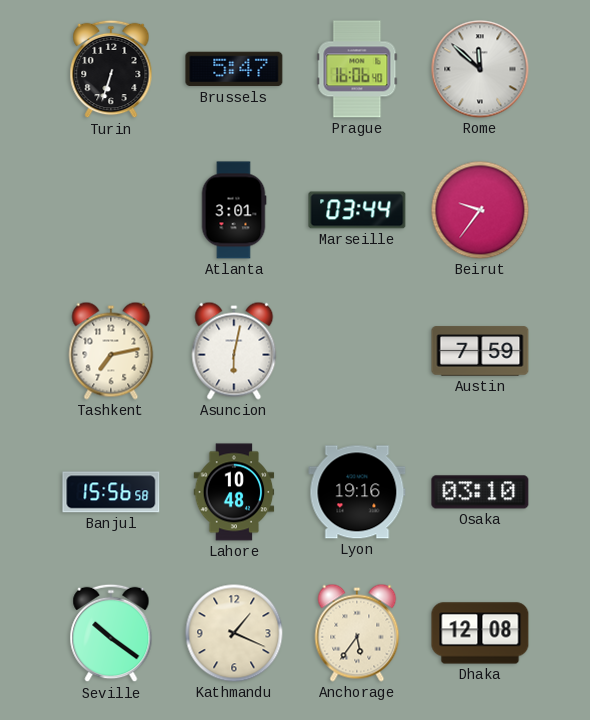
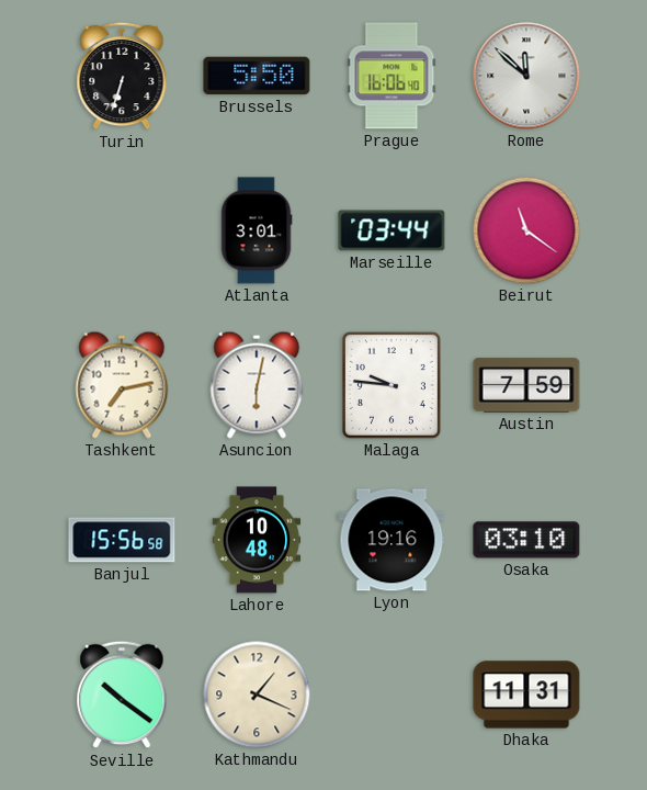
Brussels: 5:47 -> 5:50 (257, 76)
Beirut: 9:36 -> 11:21 (526, 230)
Malaga: none -> 9:46 (391, 385)
Anchorage: 5:36 -> none (357, 633)
Dhaka: 12:08 -> 11:31 (526, 695)
